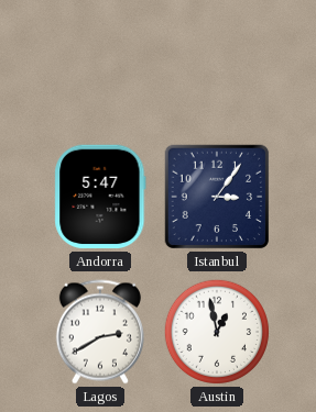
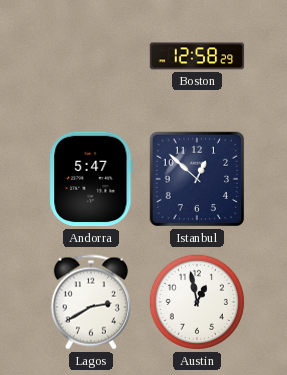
Boston: none -> 12:58 (197, 56)
Istanbul: 3:06 -> 12:52 (197, 179)
